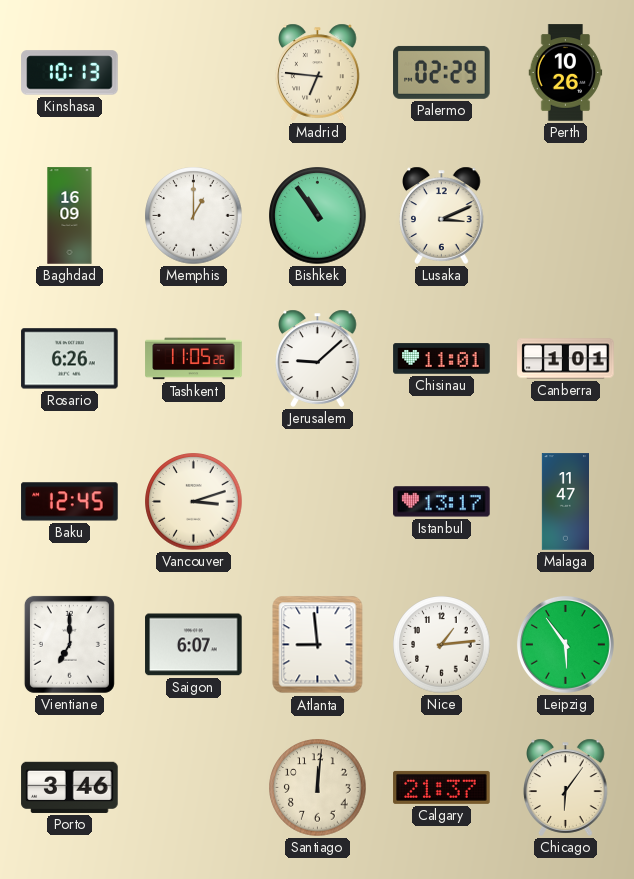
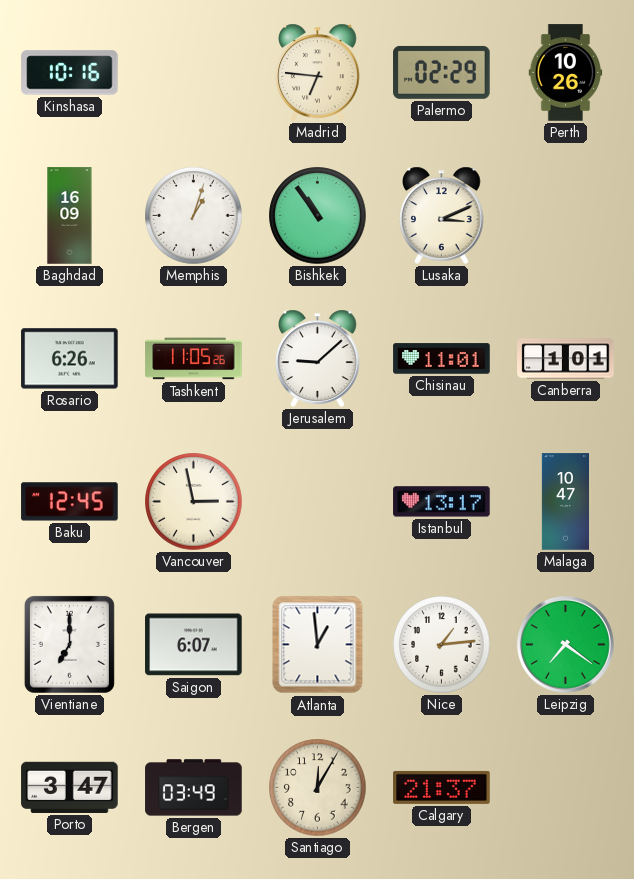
Kinshasa: 10:13 -> 10:16 (70, 73)
Memphis: 1:00 -> 1:03 (194, 216)
Vancouver: 3:12 -> 2:58 (194, 502)
Malaga: 11:47 -> 10:47 (565, 502)
Atlanta: 8:59 -> 12:59 (318, 645)
Leipzig: 5:54 -> 7:21 (565, 644)
Porto: 3:46 -> 3:47 (70, 787)
Bergen: none -> 03:49 (194, 788)
Santiago: 12:01 -> 12:05 (318, 788)
Chicago: 6:06 -> none (566, 787)
